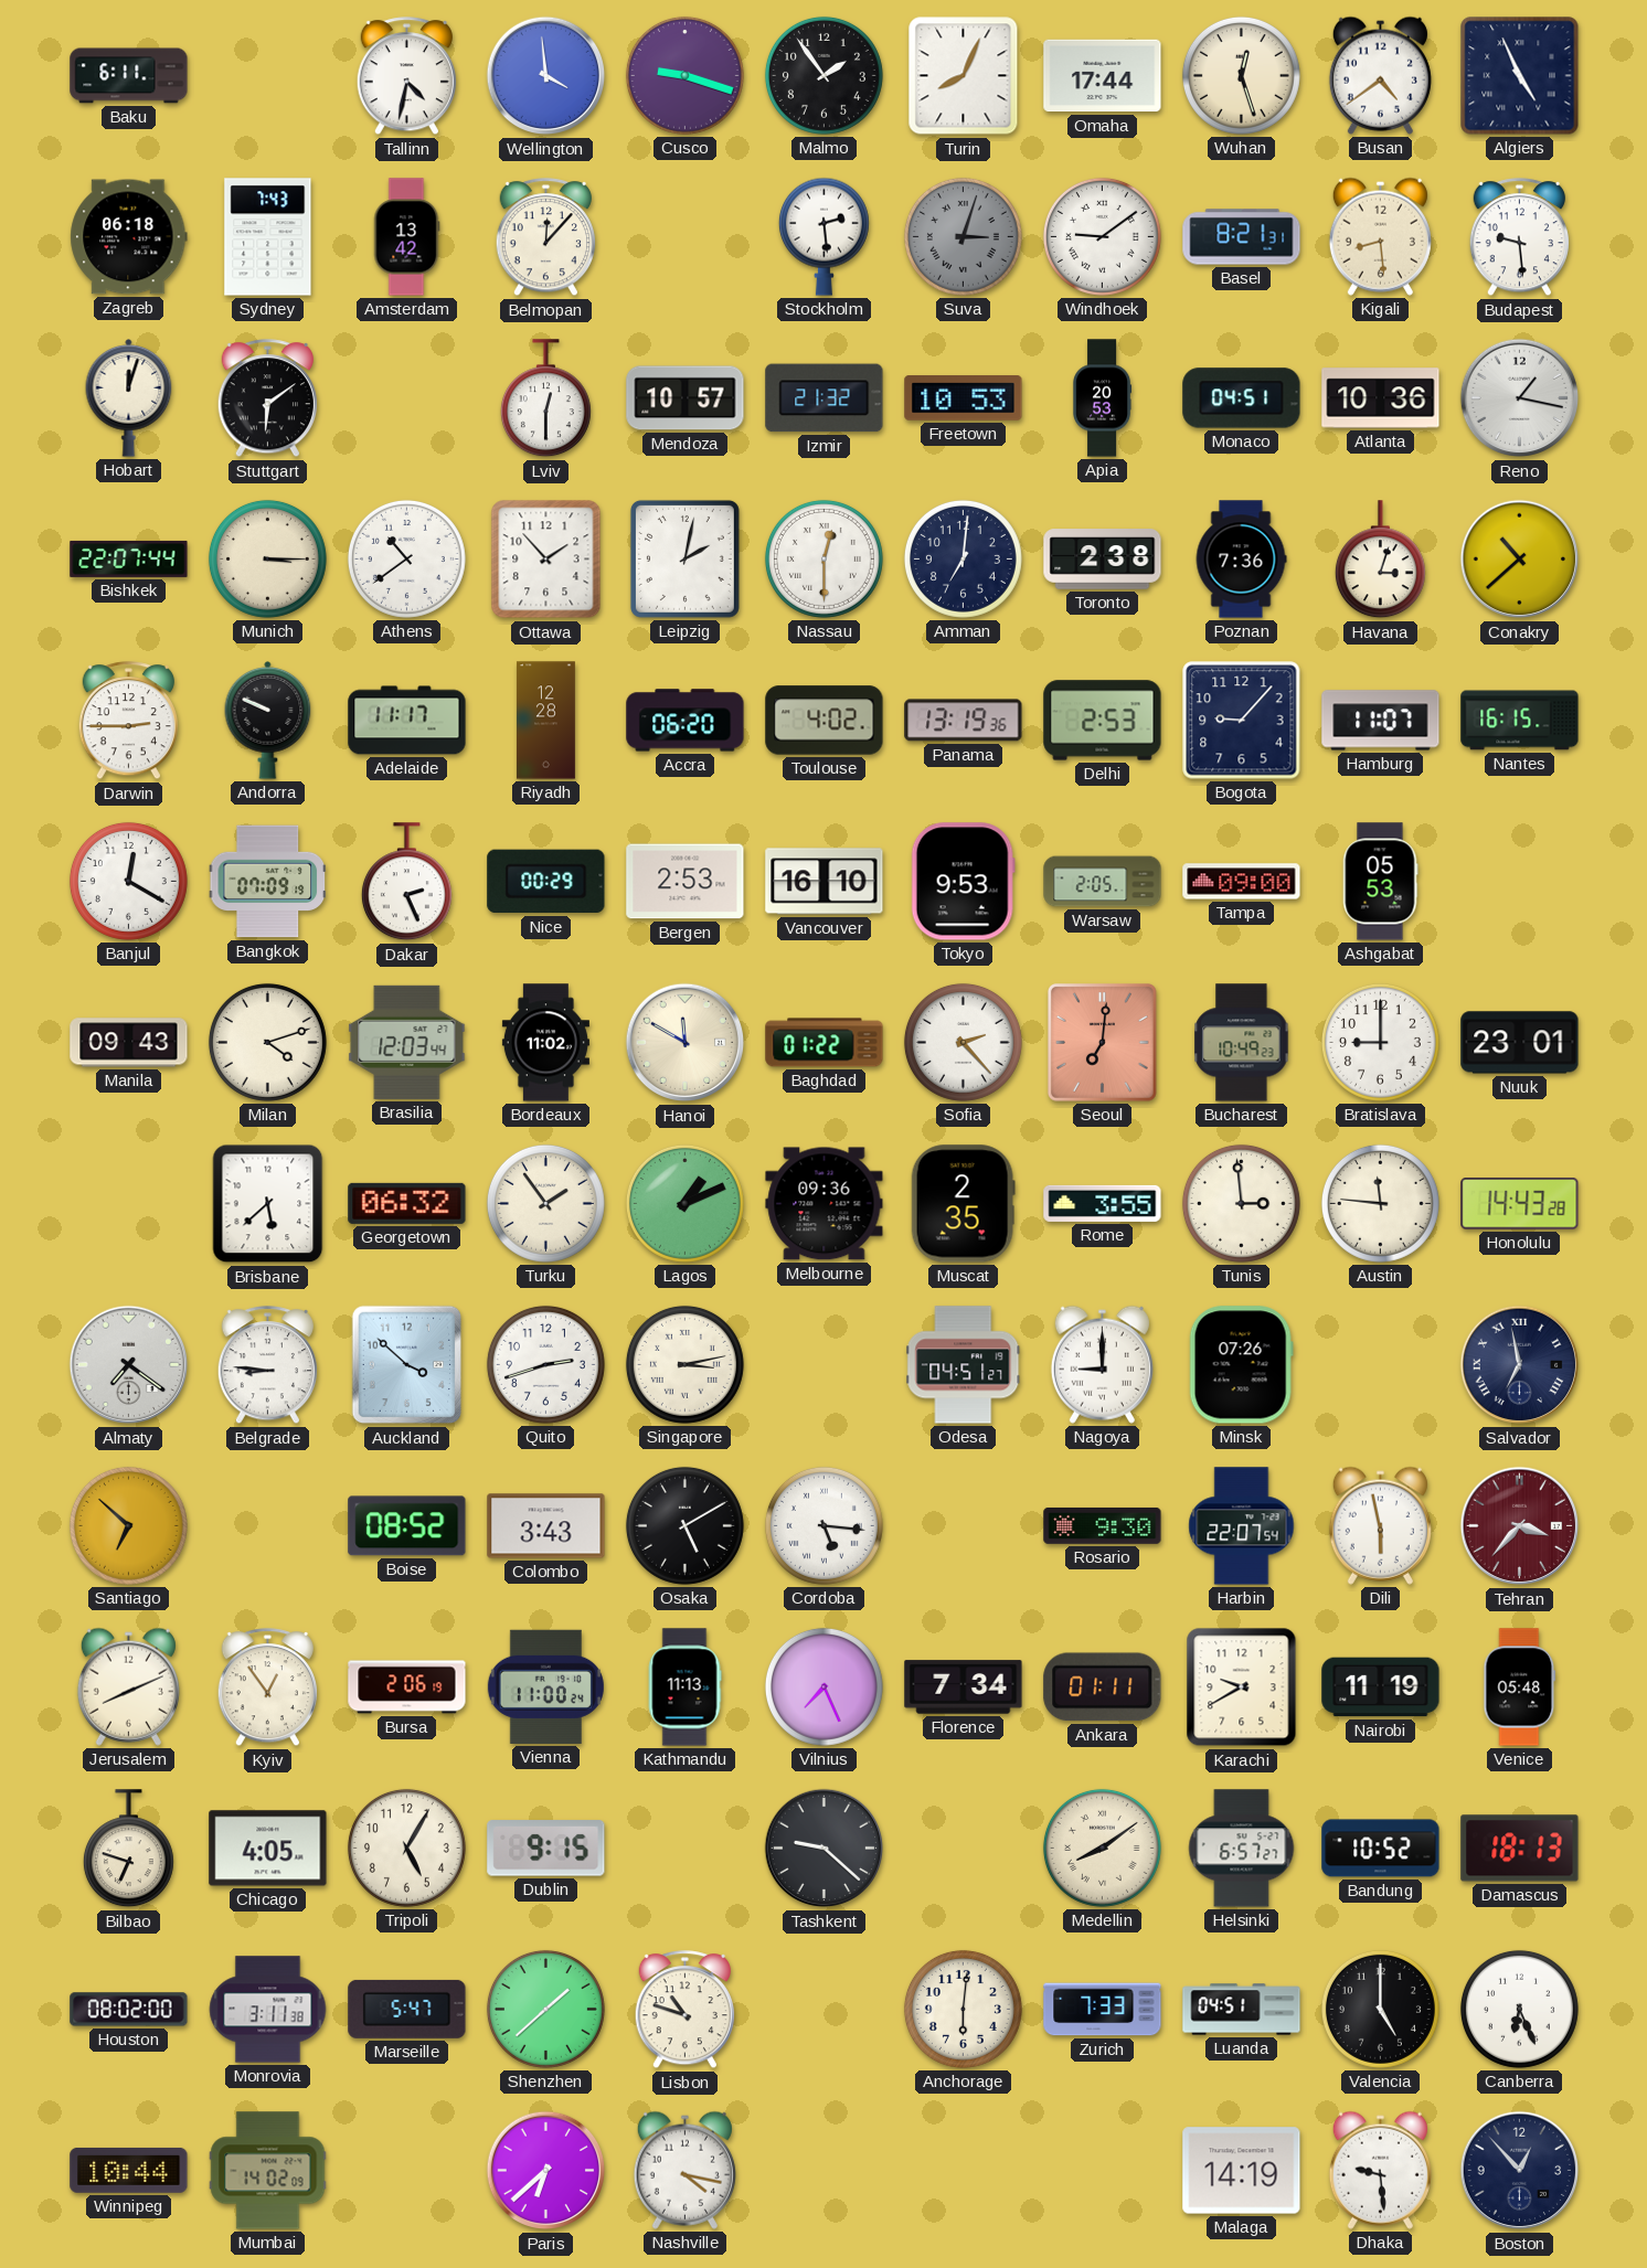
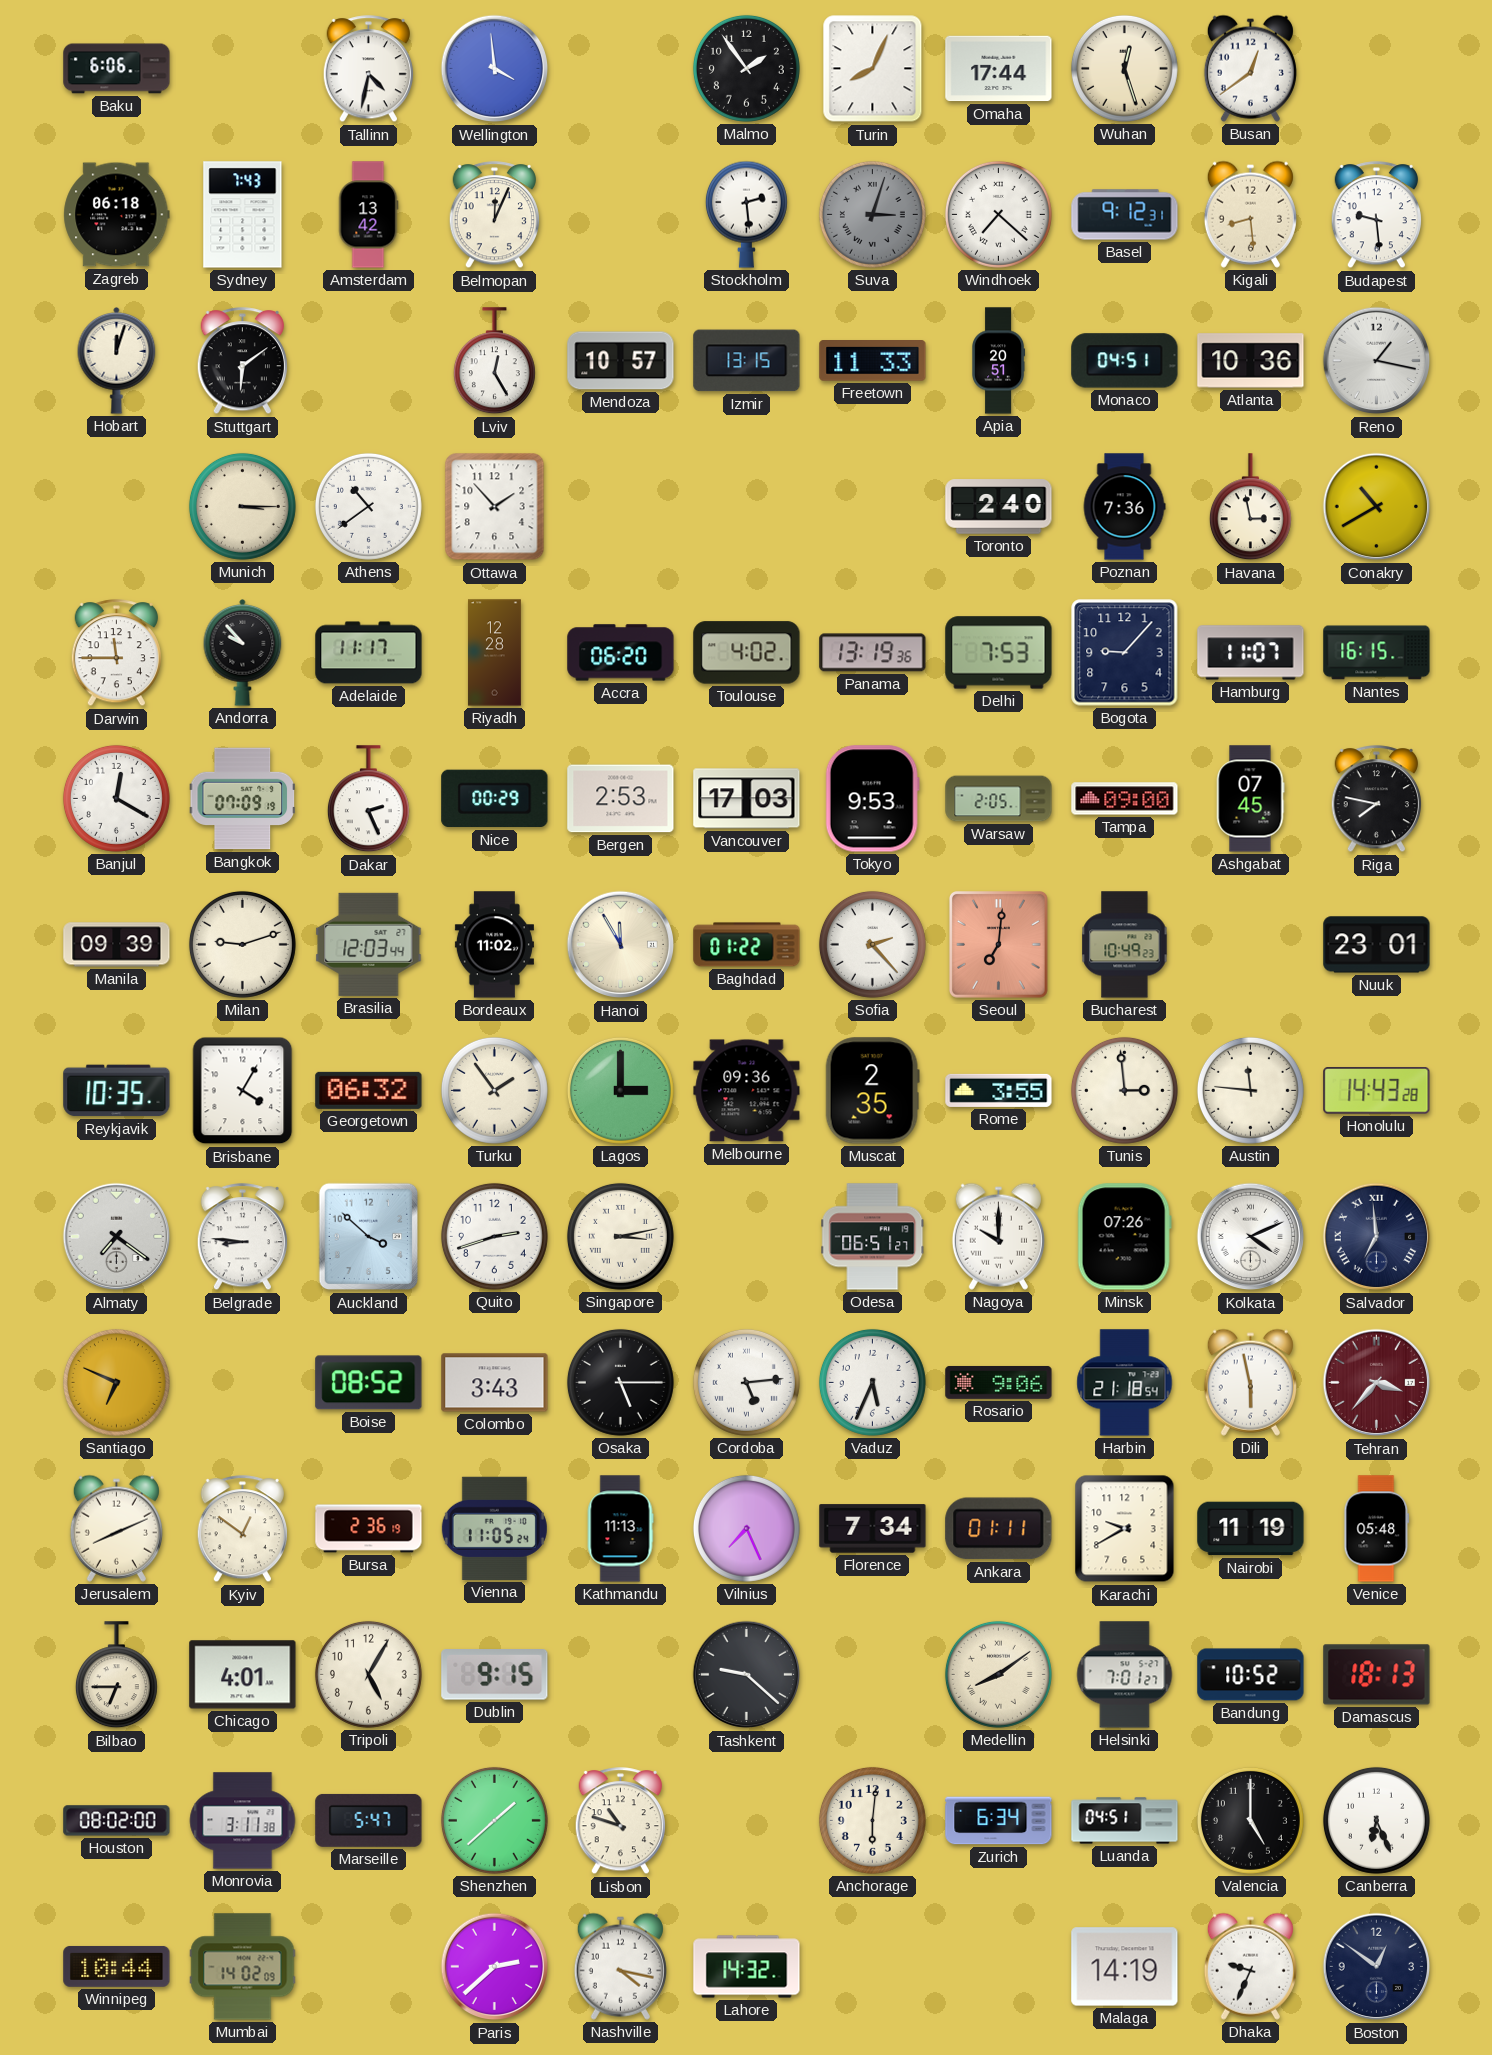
Baku: 6:11 -> 6:06 (117, 69)
Cusco: 9:18 -> none (684, 75)
Busan: 4:39 -> 12:39 (1250, 68)
Algiers: 4:56 -> none (1520, 76)
Belmopan: 12:07 -> 12:04 (494, 215)
Windhoek: 9:09 -> 7:22 (998, 214)
Basel: 8:21 -> 9:12 (1125, 215)
Lviv: 12:30 -> 12:25 (494, 361)
Izmir: 21:32 -> 13:15 (747, 361)
Freetown: 10:53 -> 11:33 (873, 361)
Apia: 20:53 -> 20:51 (999, 361)
Bishkek: 22:07 -> none (129, 558)
Leipzig: 2:02 -> none (684, 558)
Nassau: 12:30 -> none (823, 558)
Amman: 7:01 -> none (963, 558)
Toronto: 2:38 -> 2:40 (999, 507)
Havana: 3:03 -> 2:58 (1250, 507)
Conakry: 10:38 -> 10:40 (1377, 507)
Darwin: 2:45 -> 11:45 (116, 653)
Andorra: 9:49 -> 9:53 (243, 653)
Delhi: 2:53 -> 7:53 (999, 653)
Vancouver: 16:10 -> 17:03 (747, 799)
Ashgabat: 05:53 -> 07:45 (1250, 799)
Riga: none -> 7:47 (1376, 799)
Manila: 09:43 -> 09:39 (117, 945)
Milan: 4:12 -> 9:12 (242, 944)
Hanoi: 11:50 -> 11:55 (621, 945)
Bratislava: 9:00 -> none (1380, 1042)
Reykjavik: none -> 10:35 (117, 1091)
Brisbane: 5:38 -> 4:05 (243, 1091)
Lagos: 1:11 -> 3:00 (620, 1090)
Odesa: 04:51 -> 06:51 (873, 1237)
Nagoya: 9:00 -> 10:00 (998, 1236)
Kolkata: none -> 4:11 (1251, 1237)
Salvador: 6:58 -> 6:59 (1377, 1237)
Santiago: 6:52 -> 6:49 (116, 1382)
Osaka: 5:10 -> 5:15 (620, 1382)
Cordoba: 5:16 -> 5:14 (746, 1382)
Vaduz: none -> 5:34 (872, 1382)
Rosario: 9:30 -> 9:06 (999, 1382)
Harbin: 22:07 -> 21:18 (1125, 1383)
Kyiv: 12:54 -> 12:51 (242, 1529)
Bursa: 2:06 -> 2:36 (369, 1529)
Vienna: 11:00 -> 11:05 (494, 1528)
Bilbao: 6:48 -> 6:45 (116, 1675)
Chicago: 4:05 -> 4:01 (243, 1675)
Helsinki: 6:57 -> 7:01 (1125, 1675)
Zurich: 7:33 -> 6:34 (999, 1821)
Paris: 6:38 -> 2:38 (495, 1967)
Lahore: none -> 14:32 (747, 1967)
Dhaka: 9:29 -> 9:34 (1250, 1966)
Boston: 12:53 -> 12:51 (1377, 1967)
